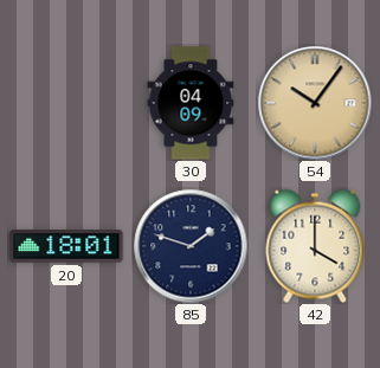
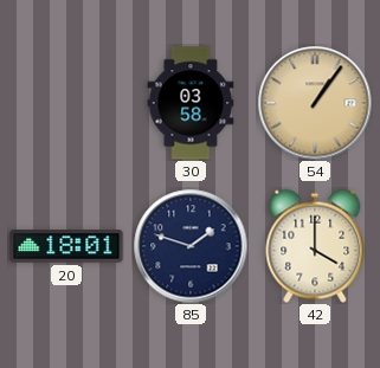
30: 04:09 -> 03:58 (191, 103)
54: 10:06 -> 1:06 (315, 103)
